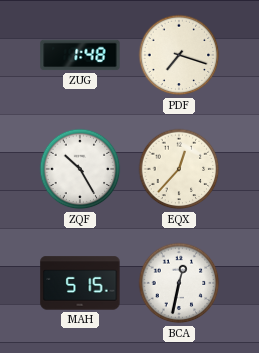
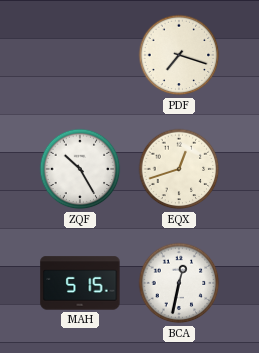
ZUG: 1:48 -> none (80, 55)
EQX: 12:37 -> 12:42 (179, 169)
